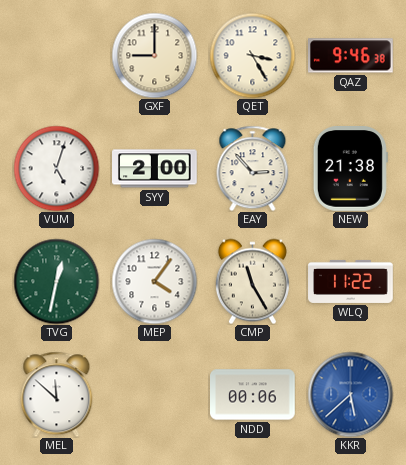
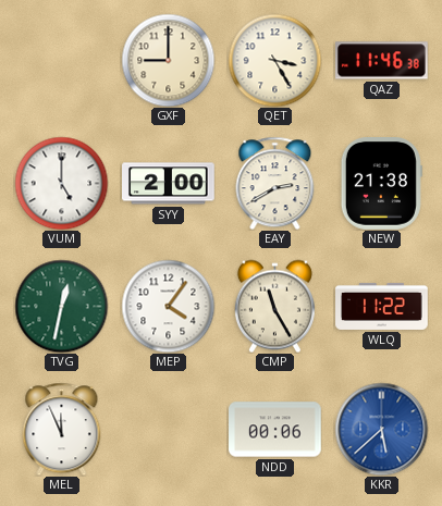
QAZ: 9:46 -> 11:46 (382, 61)
VUM: 5:03 -> 5:00 (61, 183)
EAY: 2:53 -> 2:40 (275, 183)
MEL: 11:52 -> 11:56 (62, 429)
